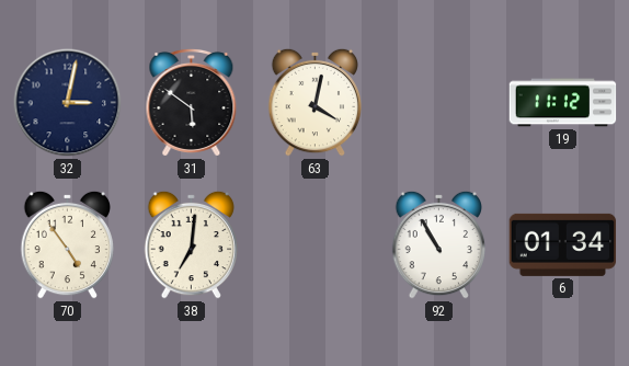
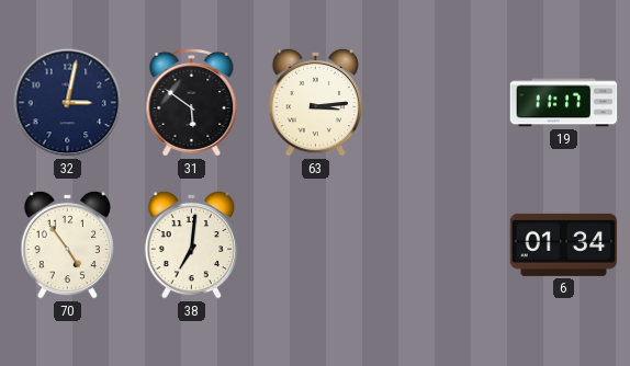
63: 4:02 -> 3:14 (316, 102)
19: 11:12 -> 11:17 (564, 103)
92: 10:55 -> none (439, 244)
